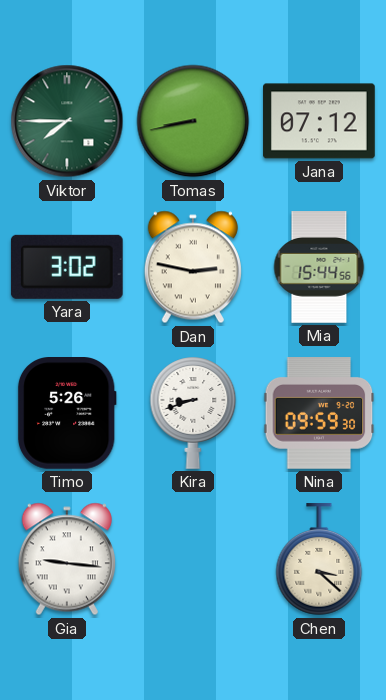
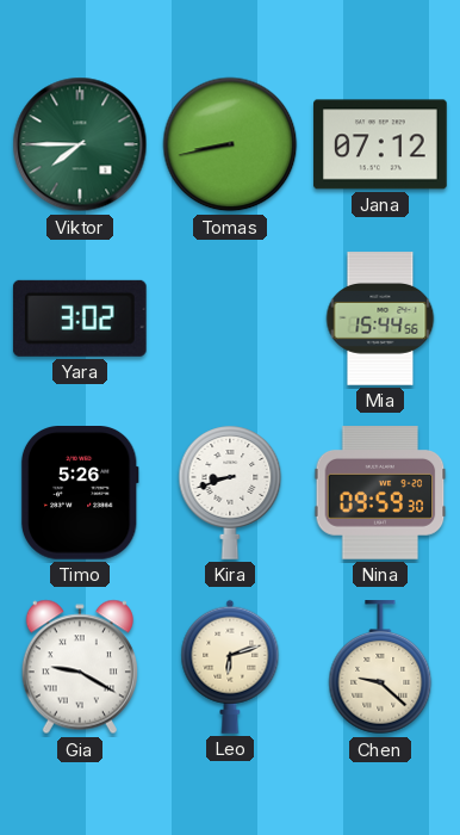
Dan: 2:47 -> none (193, 267)
Gia: 9:16 -> 9:20 (80, 667)
Leo: none -> 6:12 (230, 667)
Chen: 3:22 -> 9:22 (380, 668)
